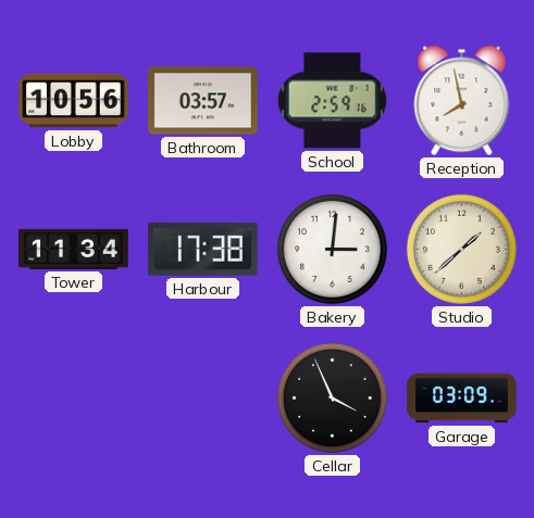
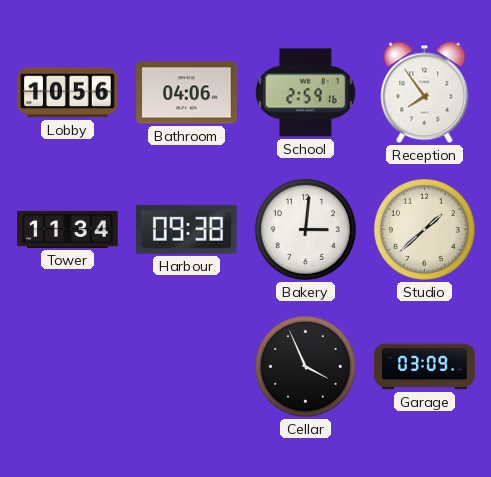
Bathroom: 03:57 -> 04:06 (187, 93)
Reception: 7:58 -> 7:54 (425, 93)
Harbour: 17:38 -> 09:38 (187, 229)
